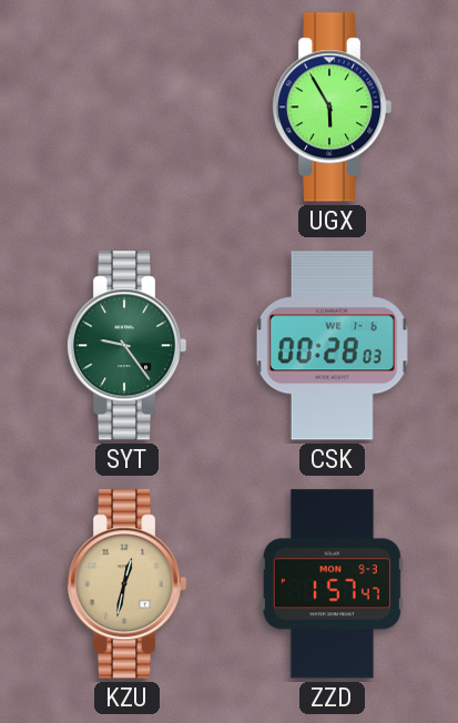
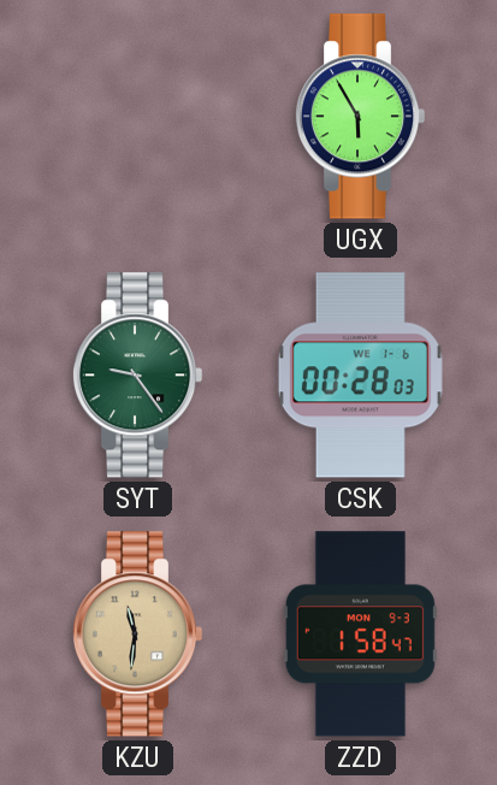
KZU: 12:32 -> 11:31 (137, 635)
ZZD: 1:57 -> 1:58 (360, 635)
